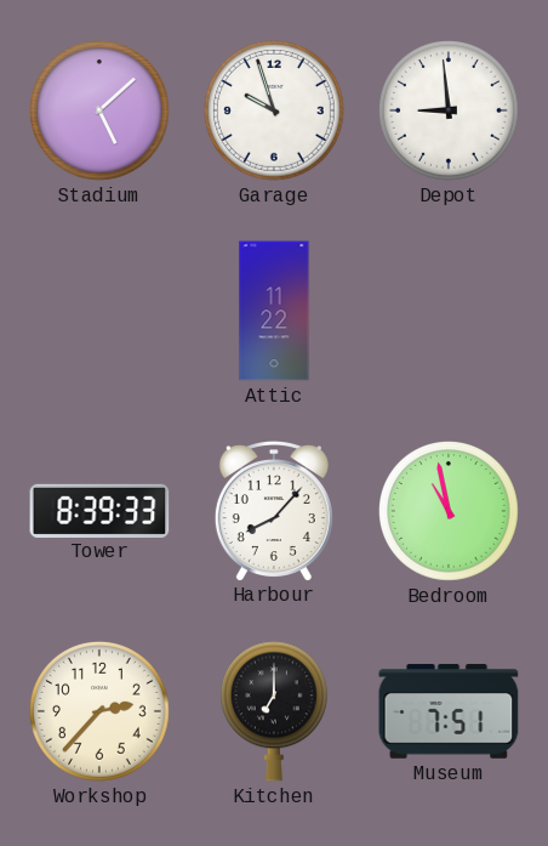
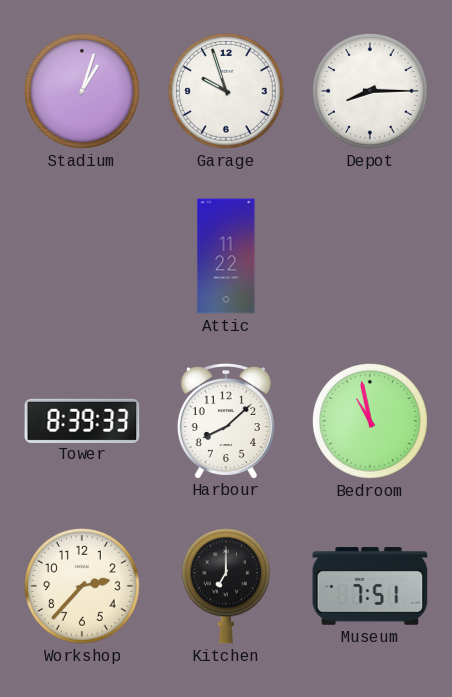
Stadium: 5:08 -> 1:03 (83, 92)
Depot: 8:59 -> 8:15 (371, 92)
Harbour: 8:07 -> 8:08 (226, 421)
